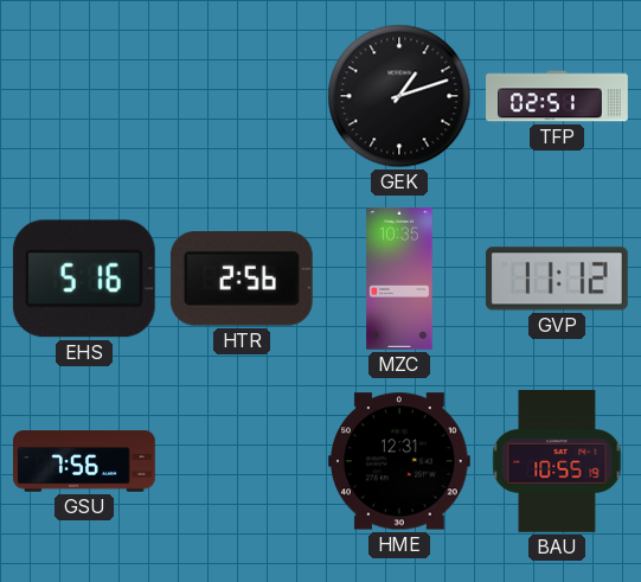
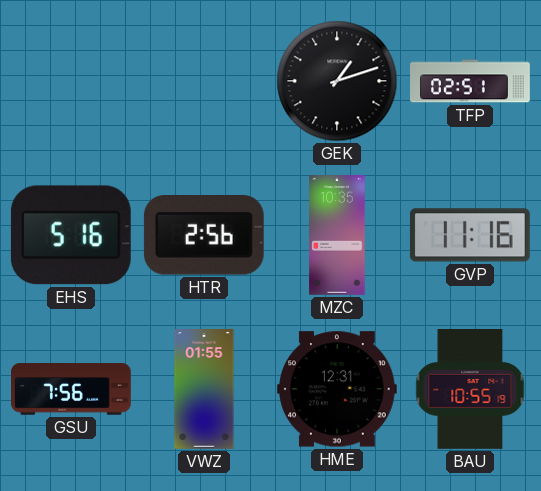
GVP: 11:12 -> 11:16 (470, 235)
VWZ: none -> 01:55 (204, 389)
